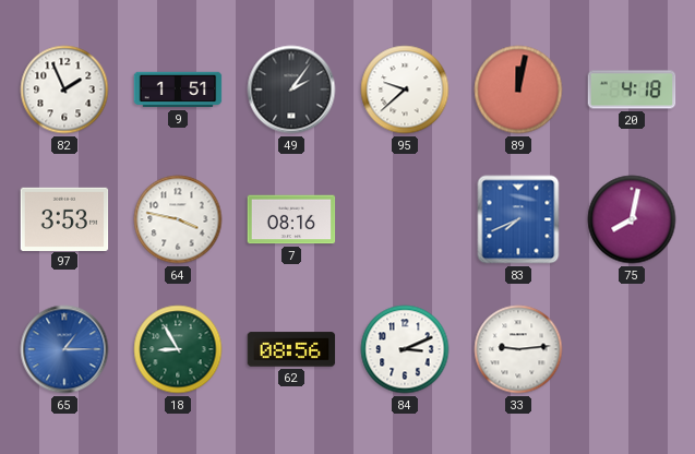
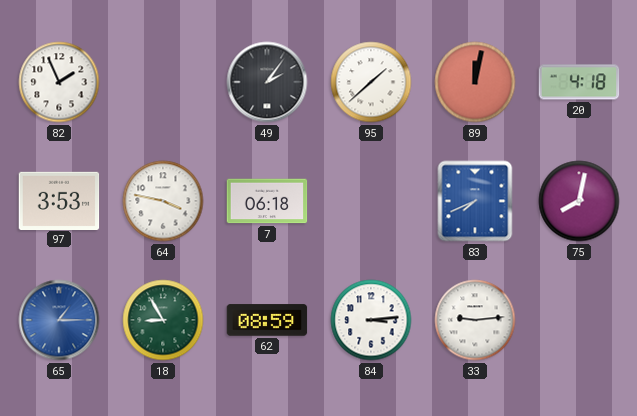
9: 1:51 -> none (178, 89)
95: 9:38 -> 1:38 (371, 82)
7: 08:16 -> 06:18 (267, 201)
62: 08:56 -> 08:59 (267, 320)
84: 3:11 -> 3:14 (371, 320)
